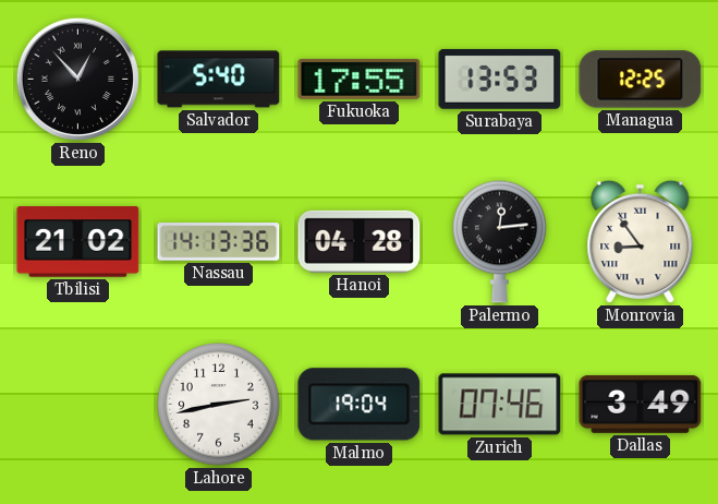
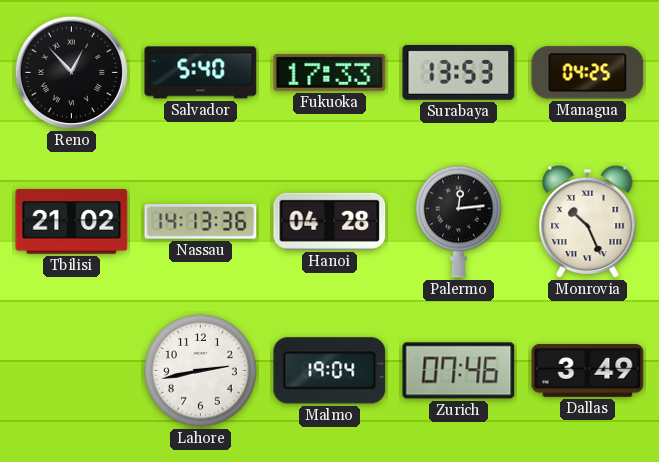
Fukuoka: 17:55 -> 17:33 (330, 72)
Managua: 12:25 -> 04:25 (588, 73)
Monrovia: 8:54 -> 10:26 (588, 222)
